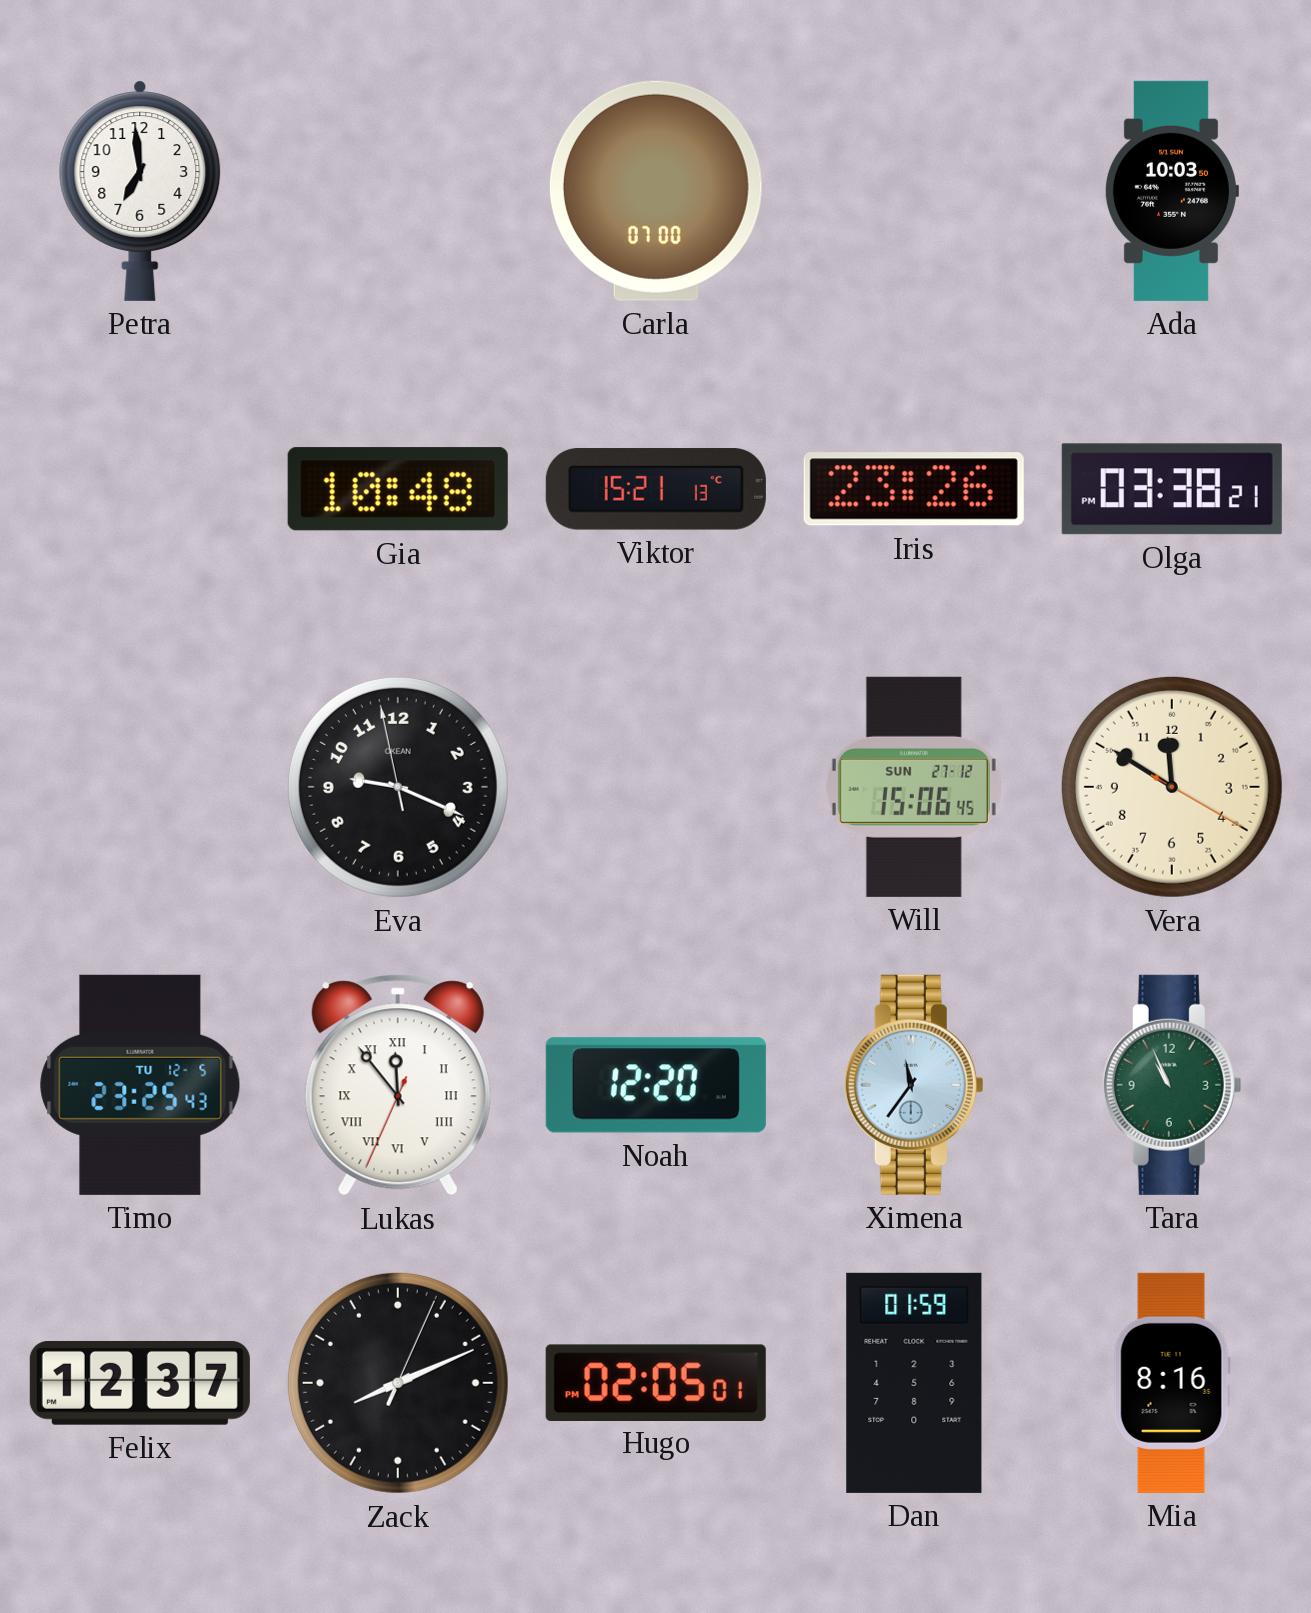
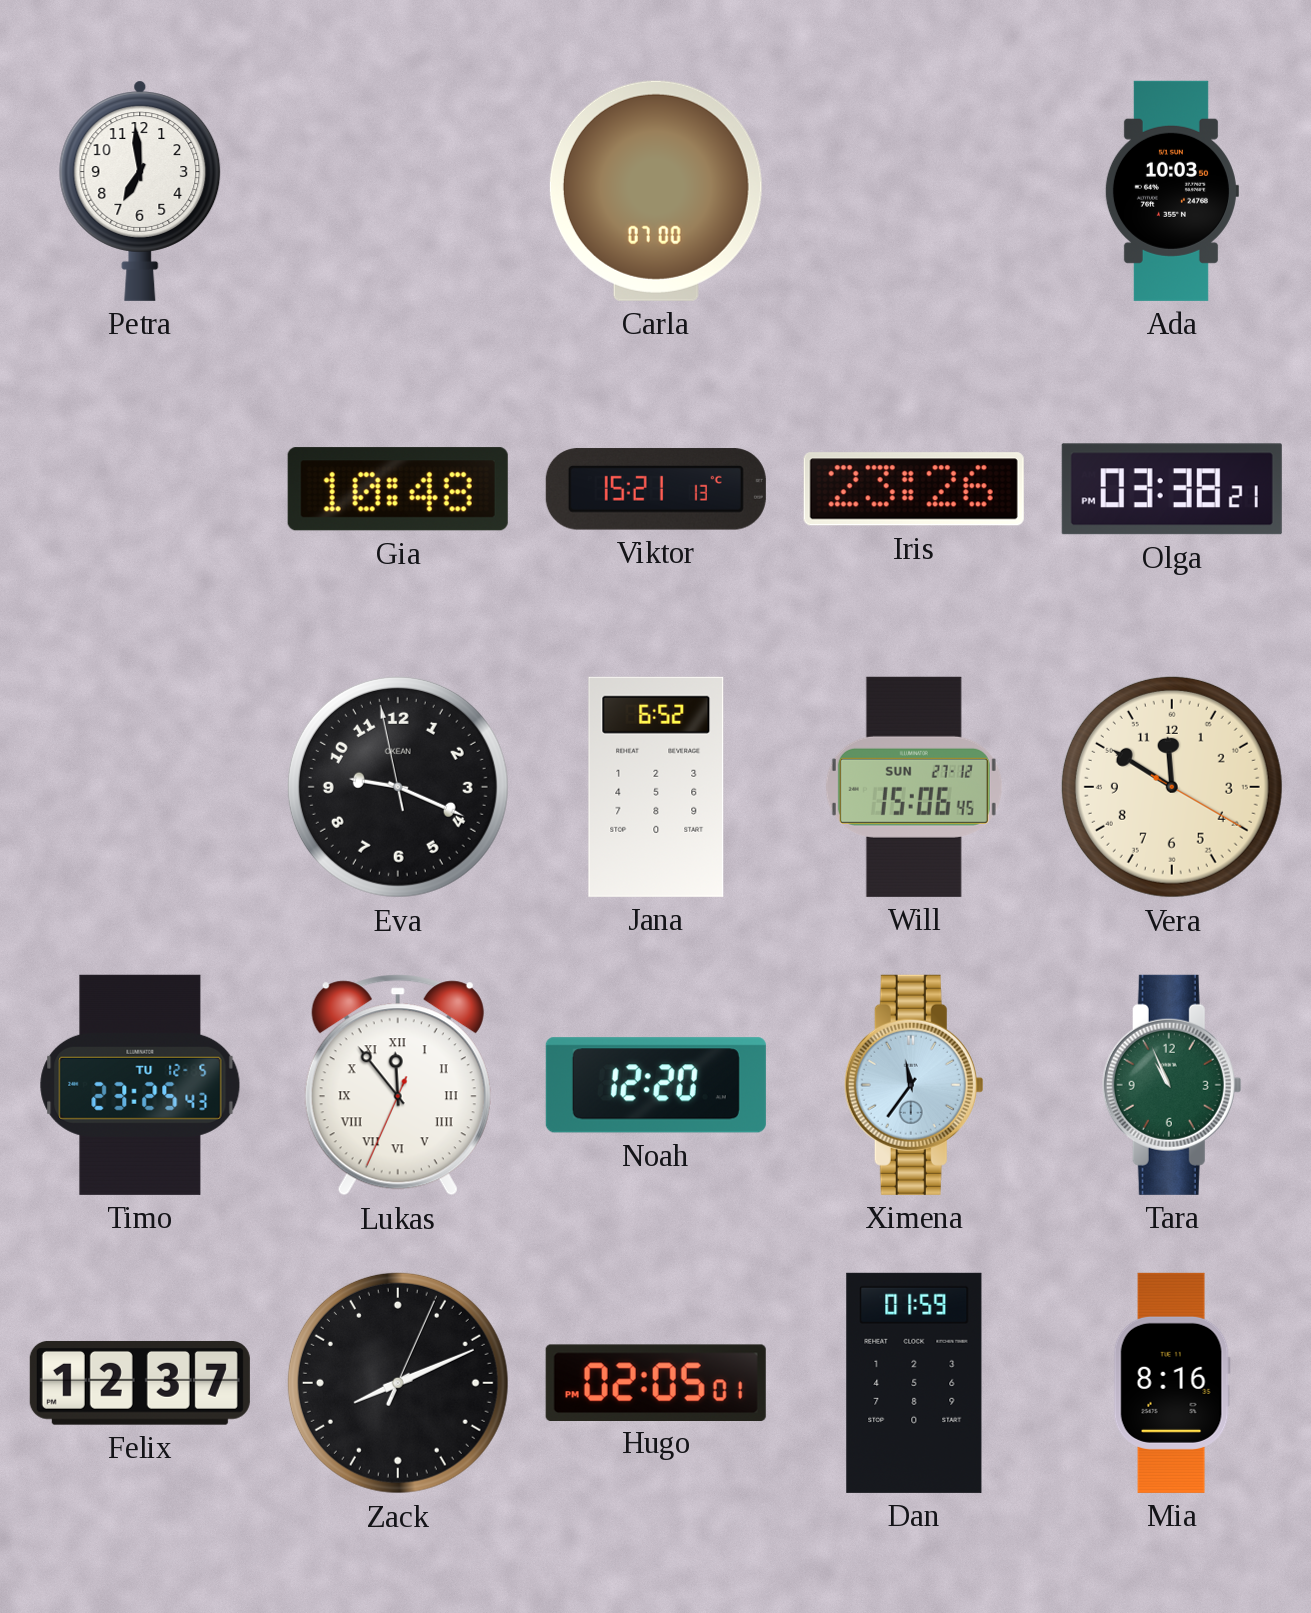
Jana: none -> 6:52 (656, 787)
